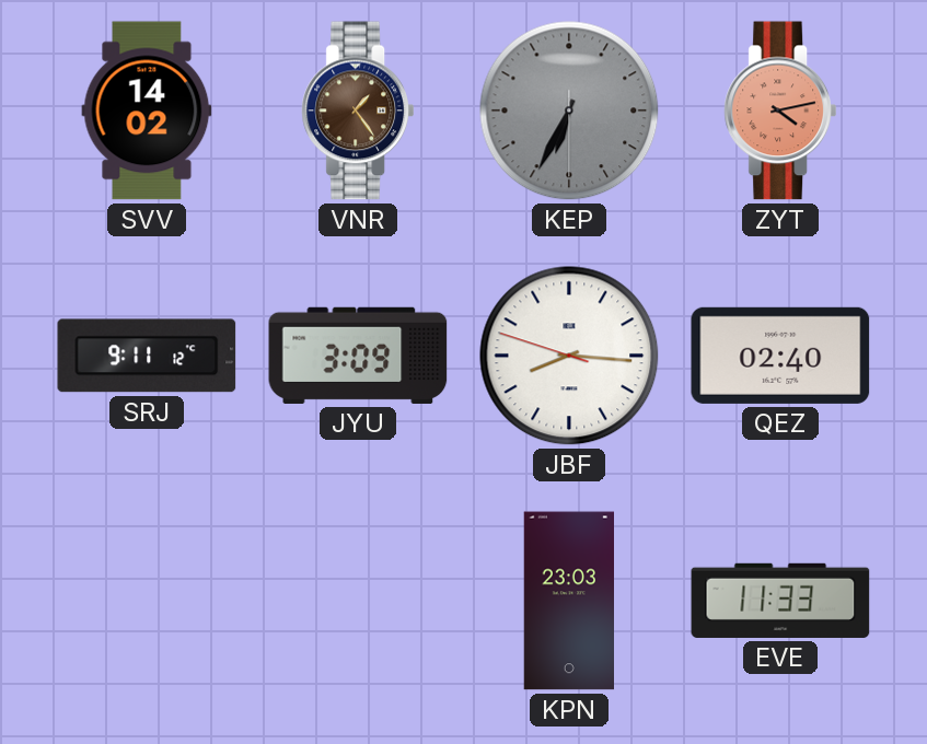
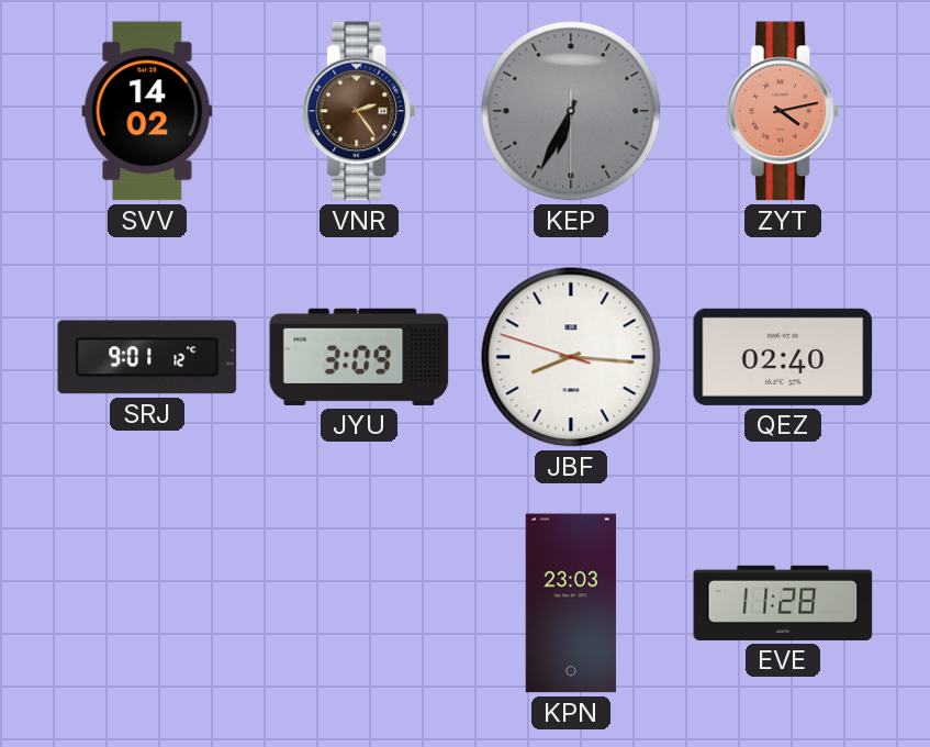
VNR: 1:24 -> 2:24 (358, 111)
SRJ: 9:11 -> 9:01 (147, 357)
EVE: 11:33 -> 11:28 (783, 603)
